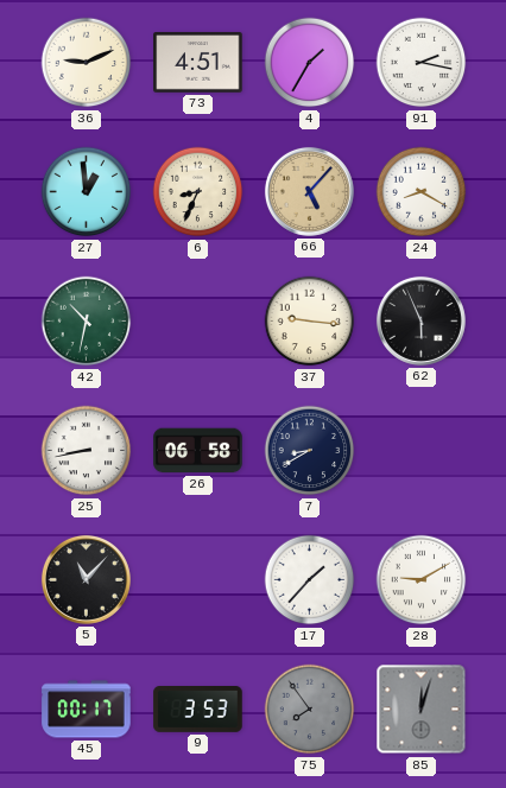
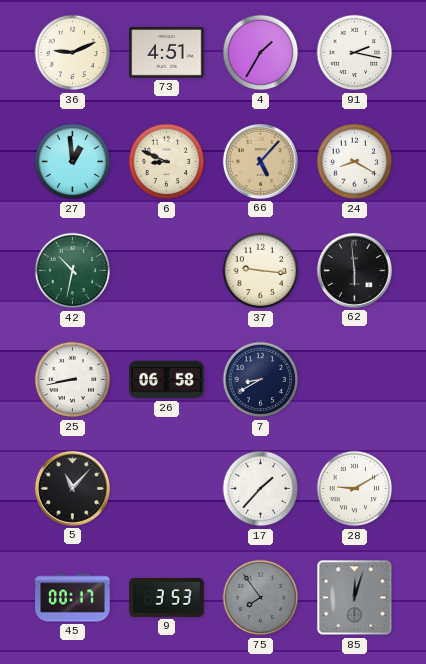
6: 8:34 -> 8:49 (167, 162)
62: 5:56 -> 5:59 (354, 270)
